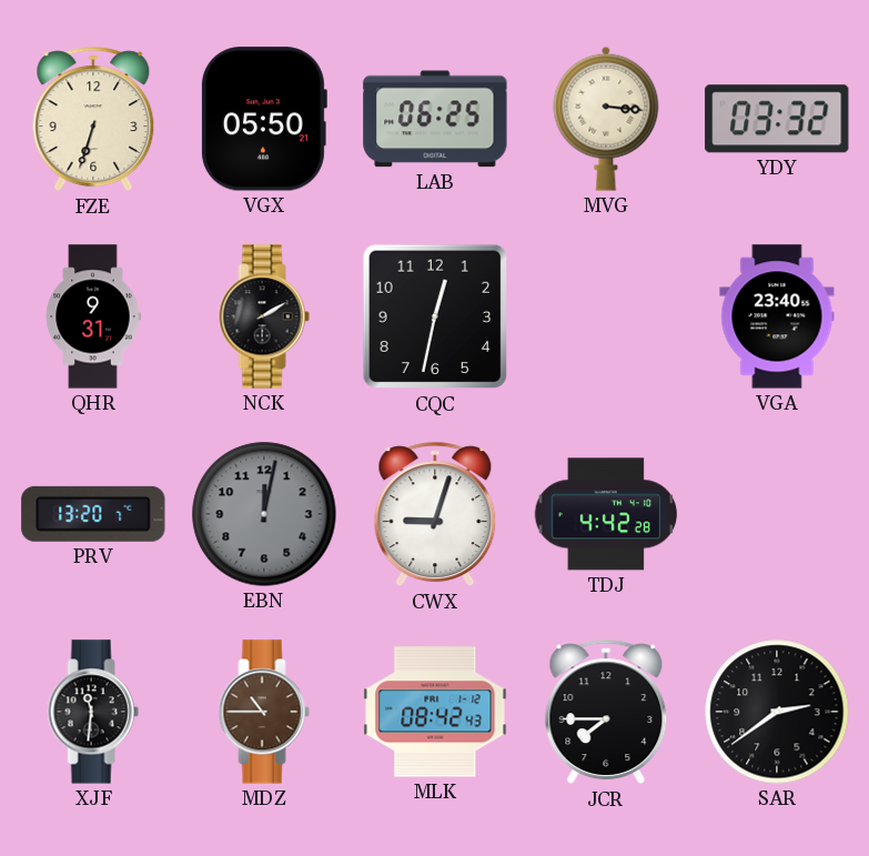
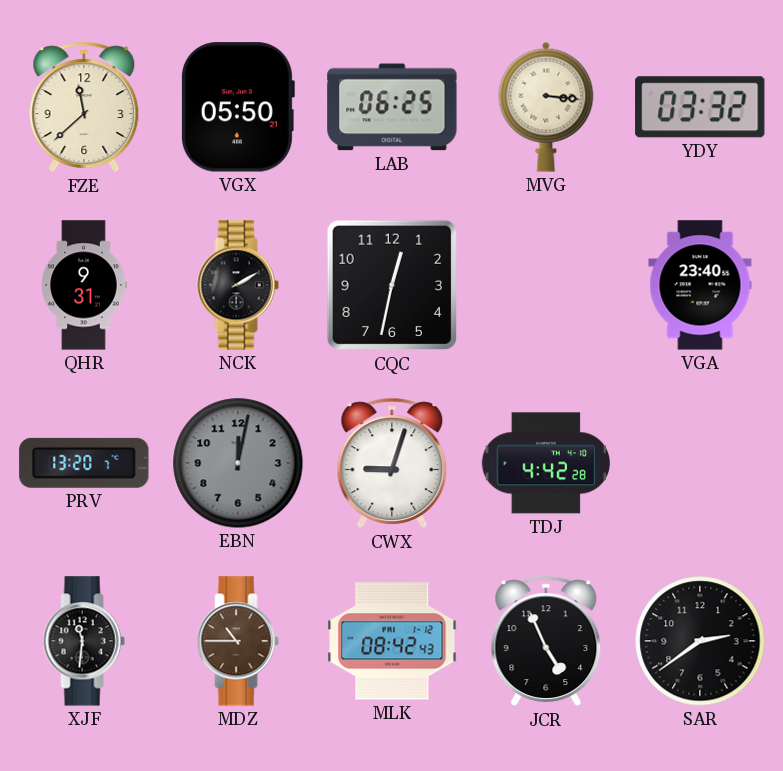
FZE: 6:33 -> 11:38 (84, 107)
JCR: 7:45 -> 4:56 (546, 641)
